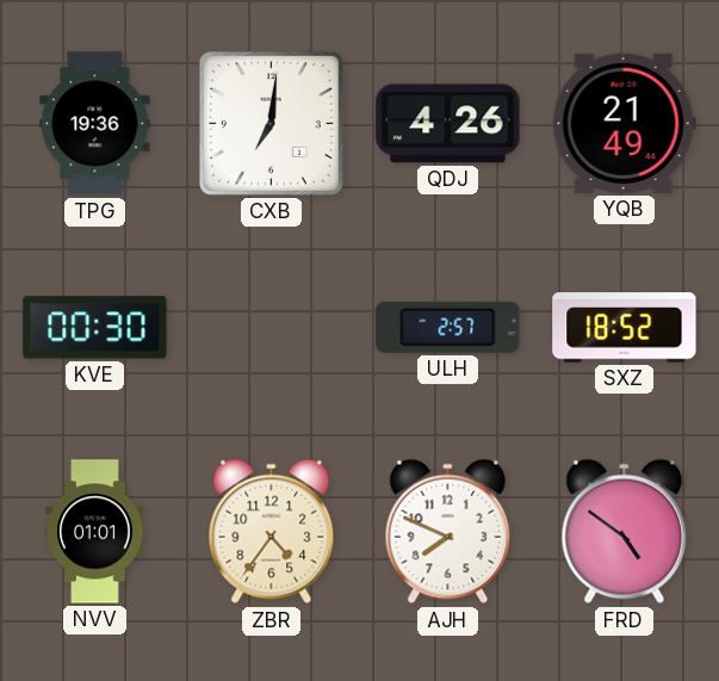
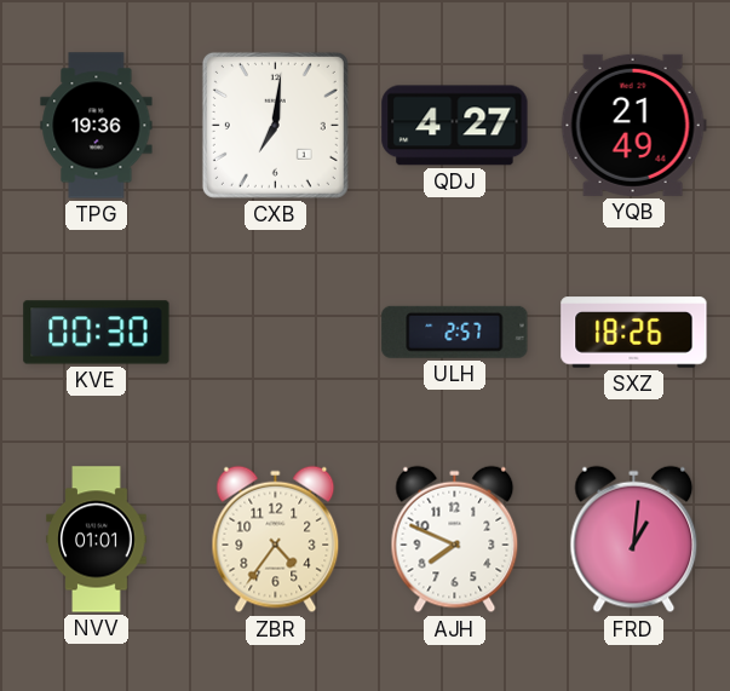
QDJ: 4:26 -> 4:27 (455, 126)
SXZ: 18:52 -> 18:26 (634, 333)
FRD: 4:51 -> 1:01 (634, 540)
